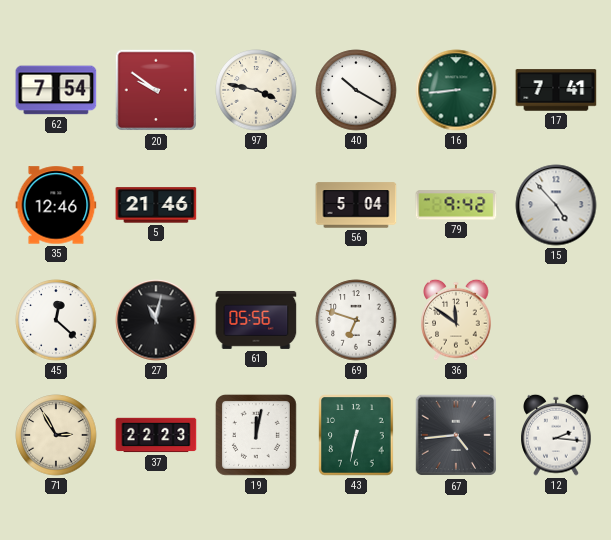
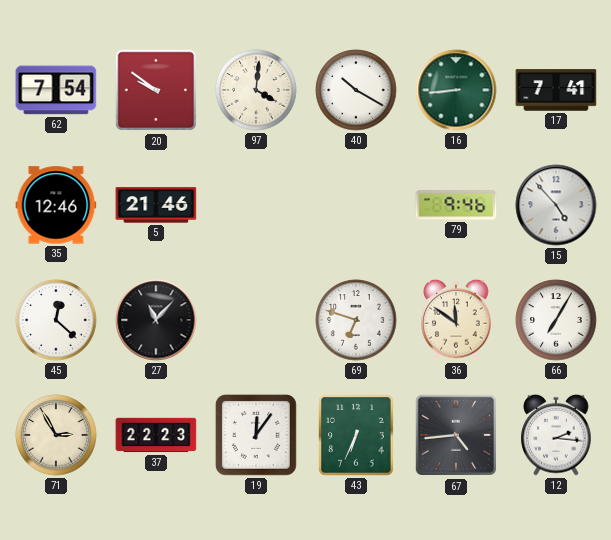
97: 3:47 -> 4:01 (256, 90)
56: 5:04 -> none (356, 205)
79: 9:42 -> 9:46 (456, 205)
27: 11:02 -> 11:07 (156, 320)
61: 05:56 -> none (256, 320)
66: none -> 7:05 (556, 320)
19: 12:02 -> 12:06 (256, 435)
43: 6:32 -> 6:34 (356, 435)
